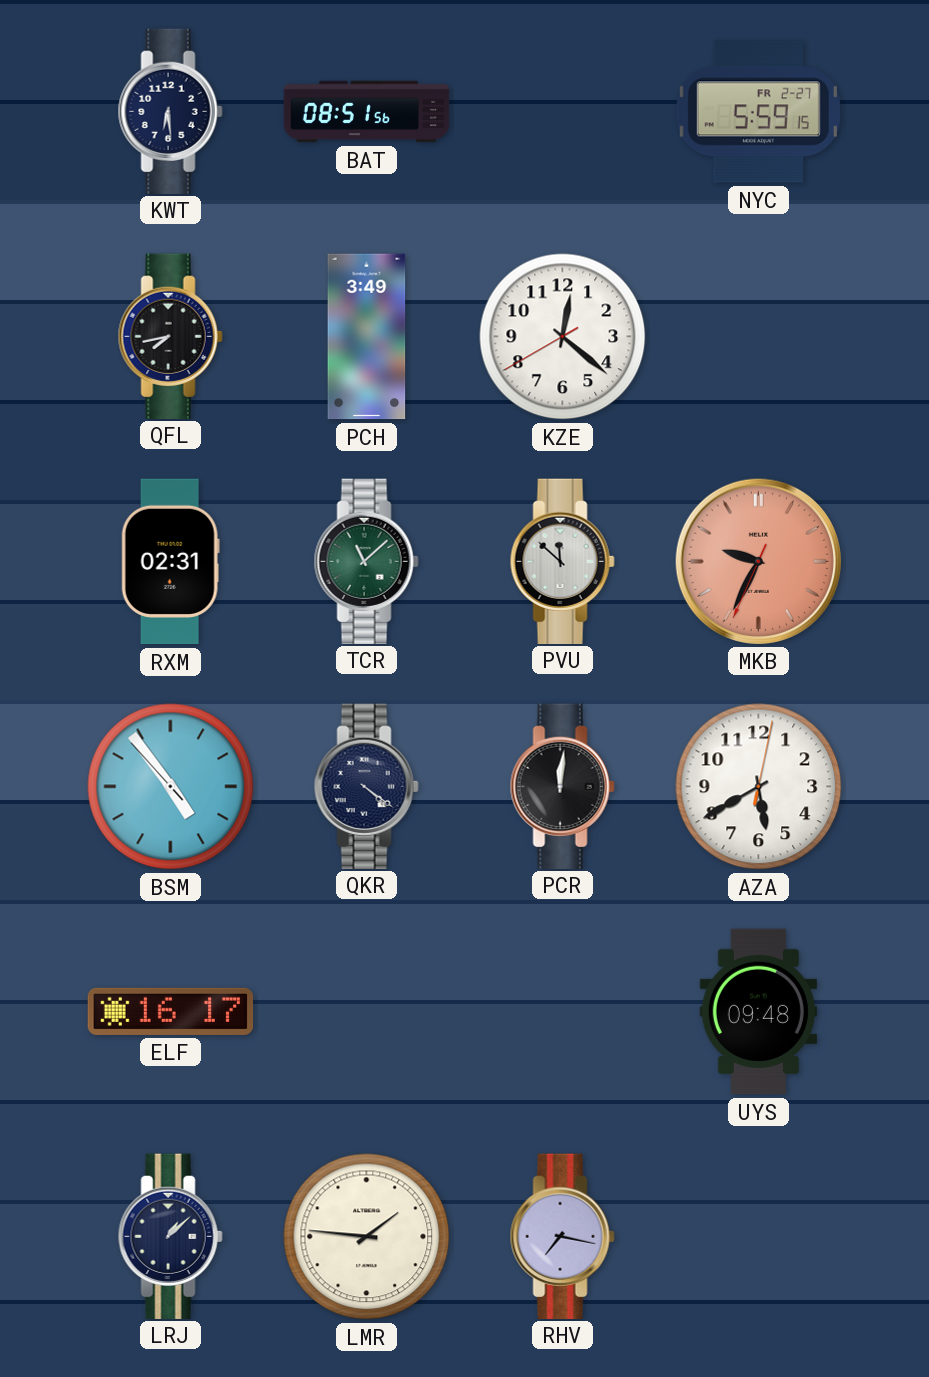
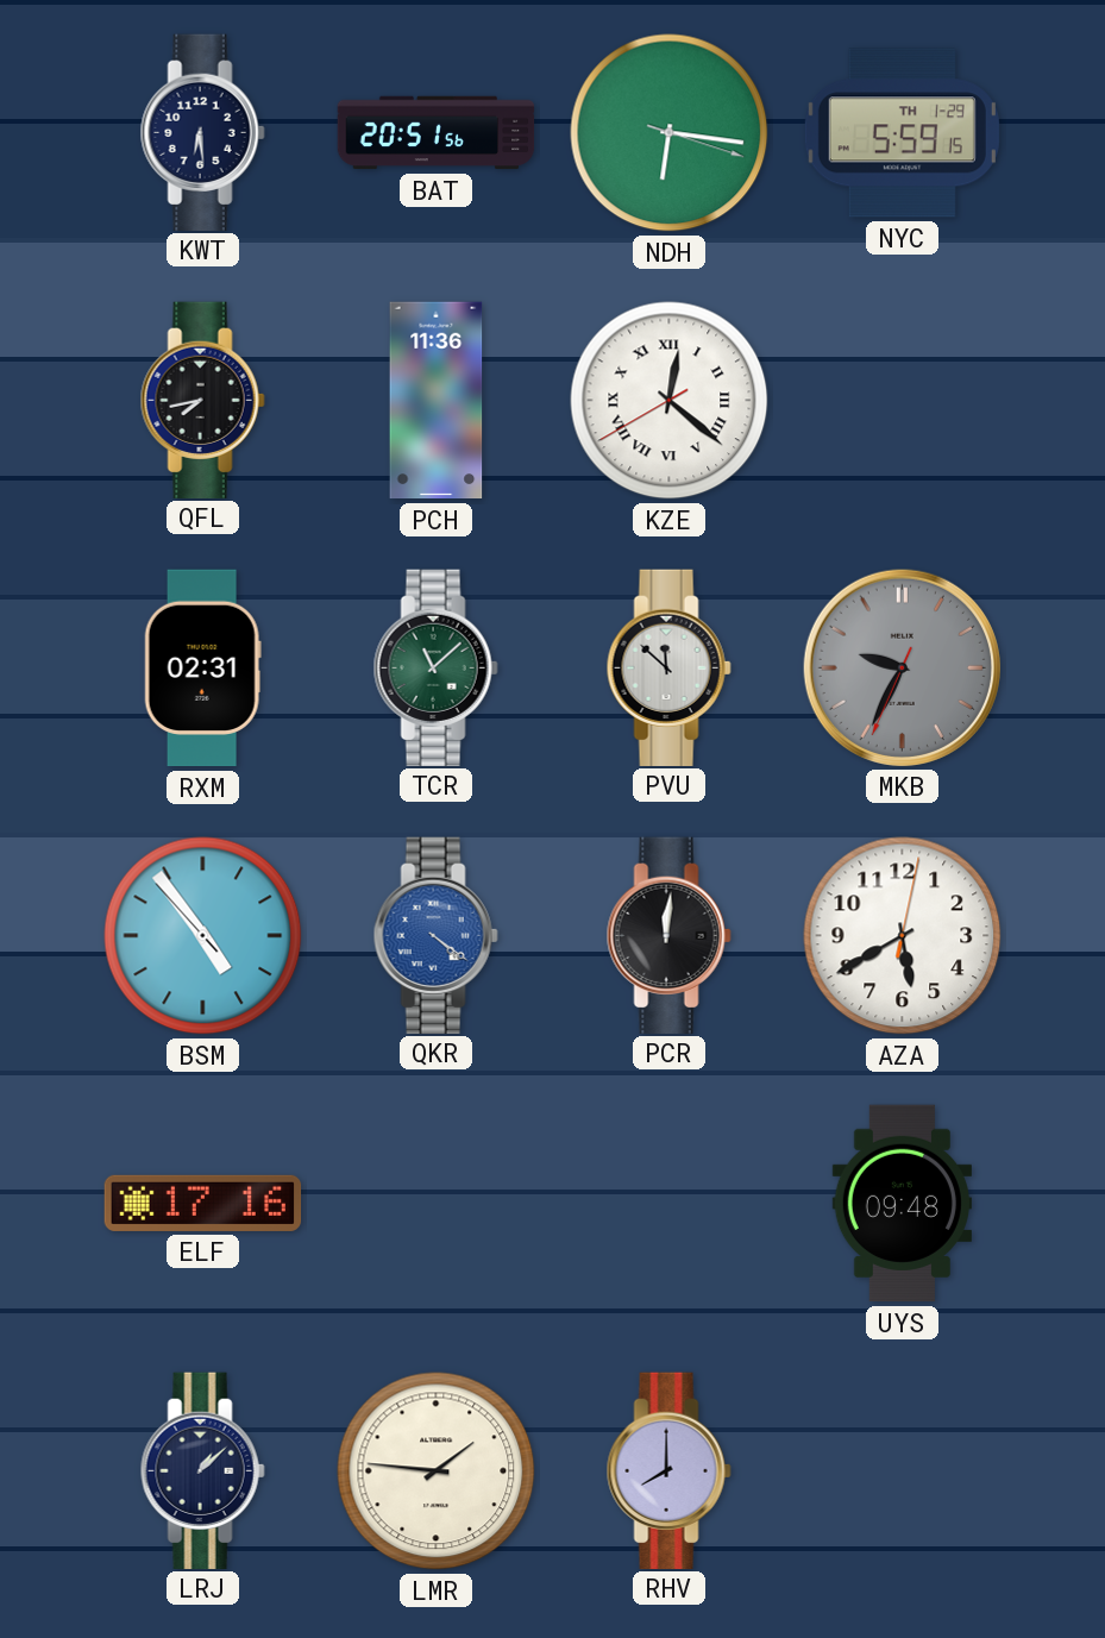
BAT: 08:51 -> 20:51 (437, 133)
NDH: none -> 6:16 (670, 133)
NYC date: FR 2-27 -> TH 1-29 (902, 133)
PCH: 3:49 -> 11:36 (437, 401)
KZE numerals: Arabic -> Roman (670, 401)
MKB dial: salmon -> grey (902, 667)
QKR dial: navy -> blue (435, 935)
ELF: 16:17 -> 17:16 (203, 1203)
RHV: 7:17 -> 8:00 (668, 1470)
